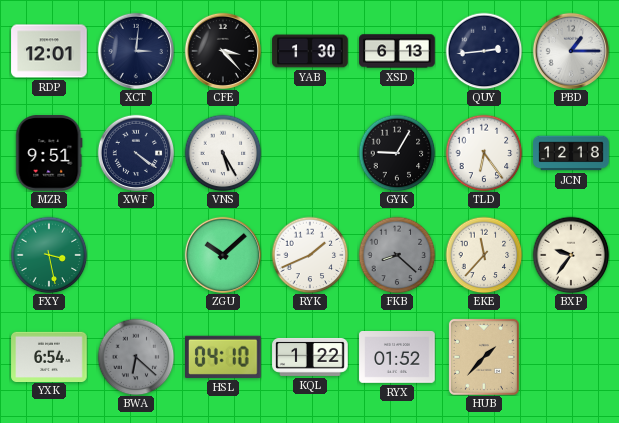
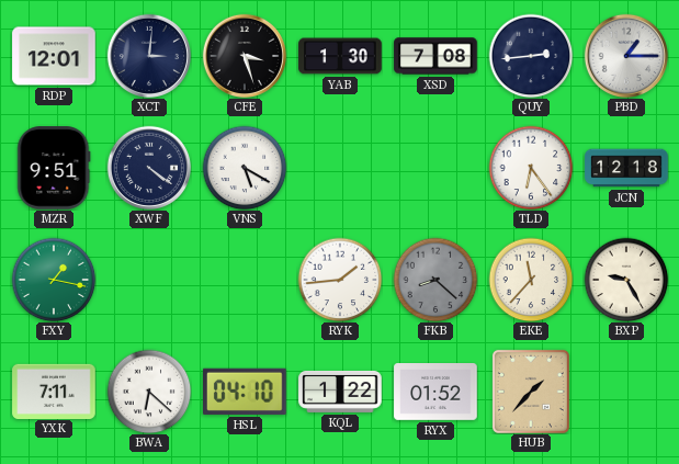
CFE: 3:23 -> 3:27 (244, 55)
XSD: 6:13 -> 7:08 (435, 56)
VNS: 5:25 -> 5:20 (245, 168)
GYK: 9:05 -> none (397, 153)
FXY: 3:28 -> 1:17 (54, 280)
ZGU: 10:08 -> none (222, 254)
RYK: 1:41 -> 1:44 (340, 280)
BXP: 9:36 -> 9:25 (626, 280)
YXK: 6:54 -> 7:11 (54, 391)
BWA dial: grey -> white (149, 392)
